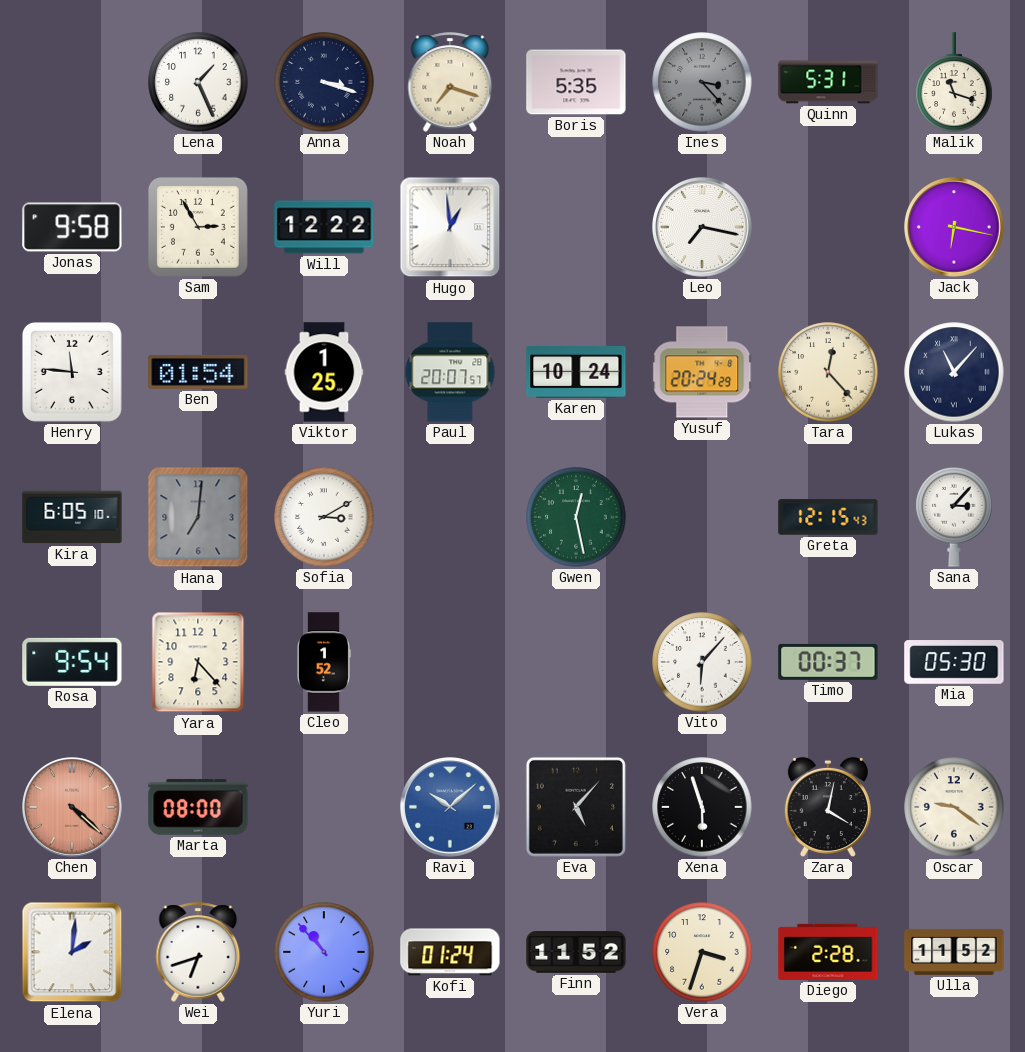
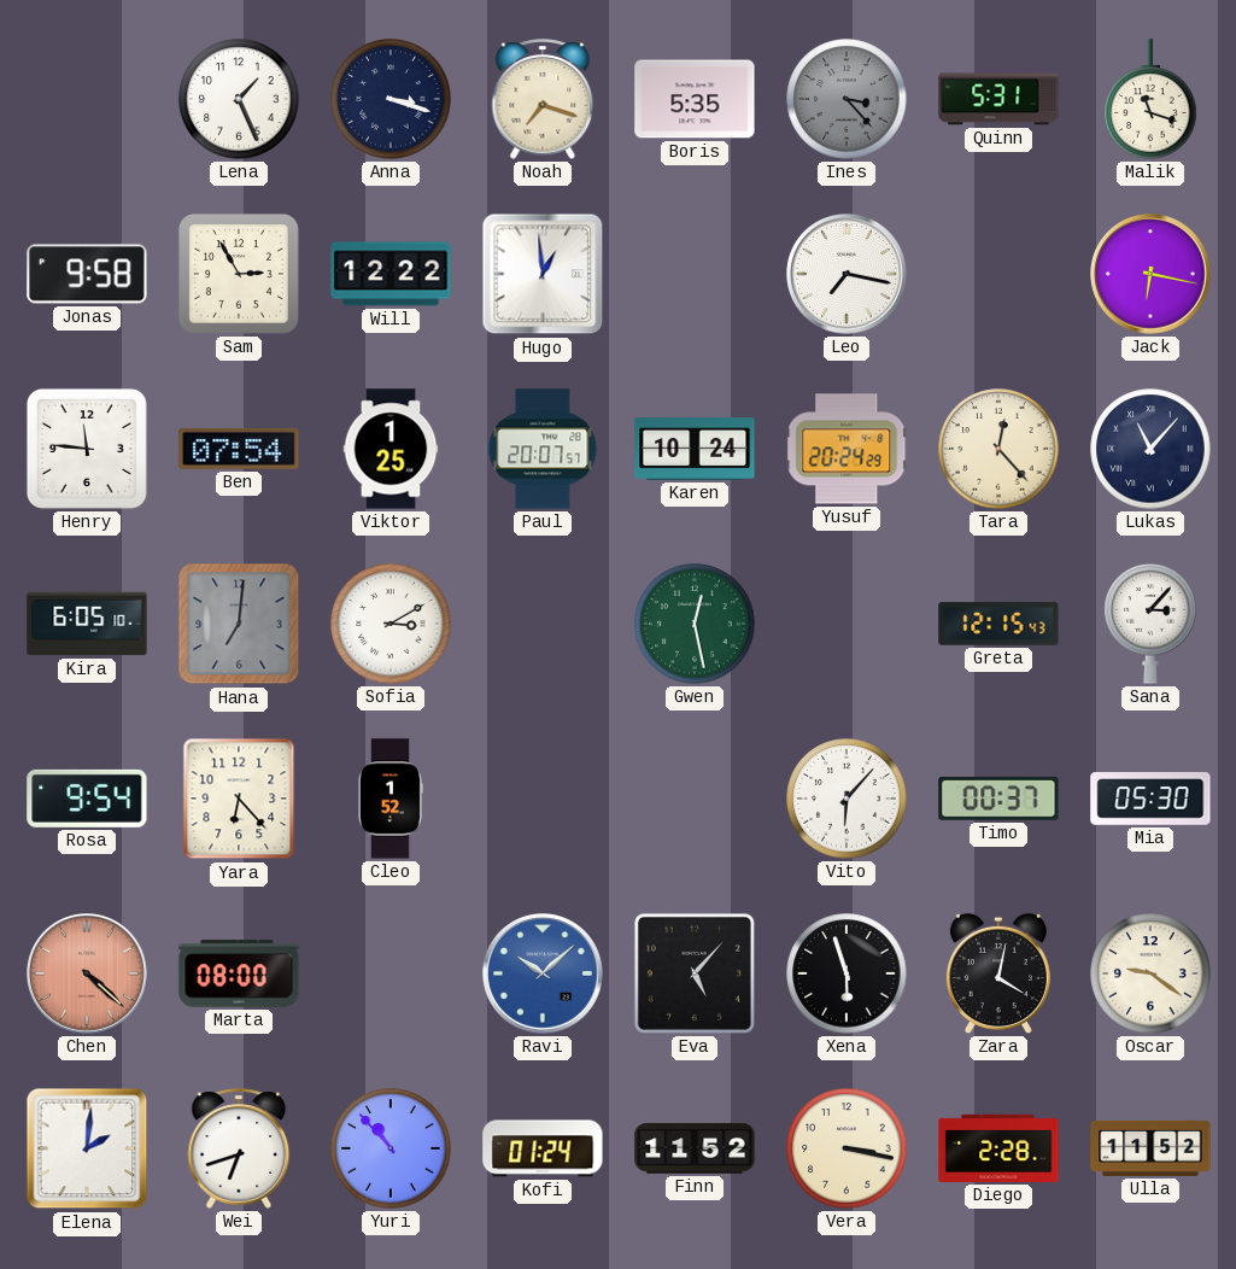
Ben: 01:54 -> 07:54 (239, 449)
Vera: 3:33 -> 3:17 (847, 1148)
